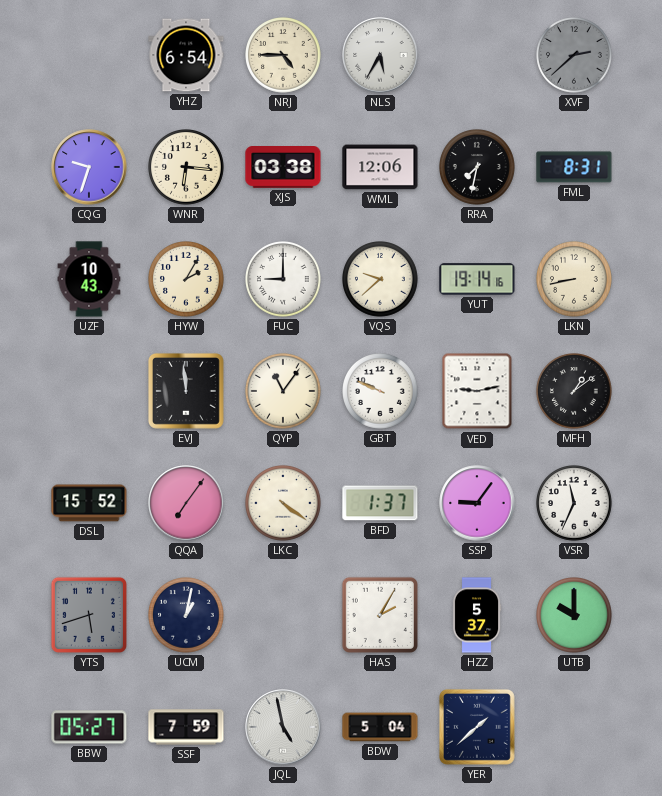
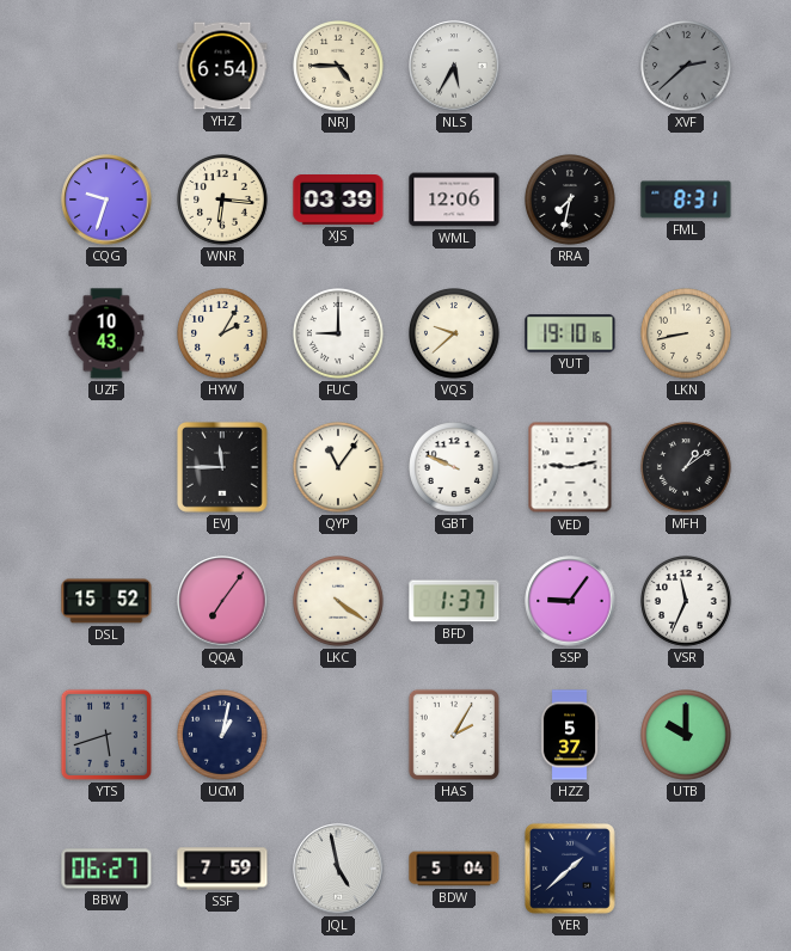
XJS: 03:38 -> 03:39 (338, 201)
YUT: 19:14 -> 19:10 (570, 333)
EVJ: 11:59 -> 11:45 (222, 467)
BBW: 05:27 -> 06:27 (106, 869)
